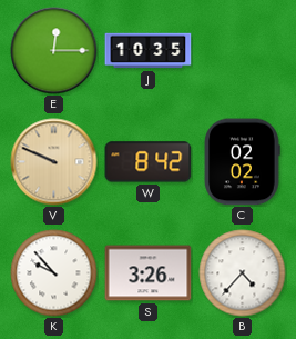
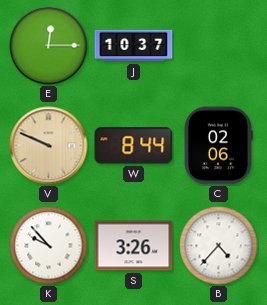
J: 10:35 -> 10:37 (134, 46)
W: 8:42 -> 8:44 (134, 146)
C: 02:02 -> 02:06 (218, 146)
